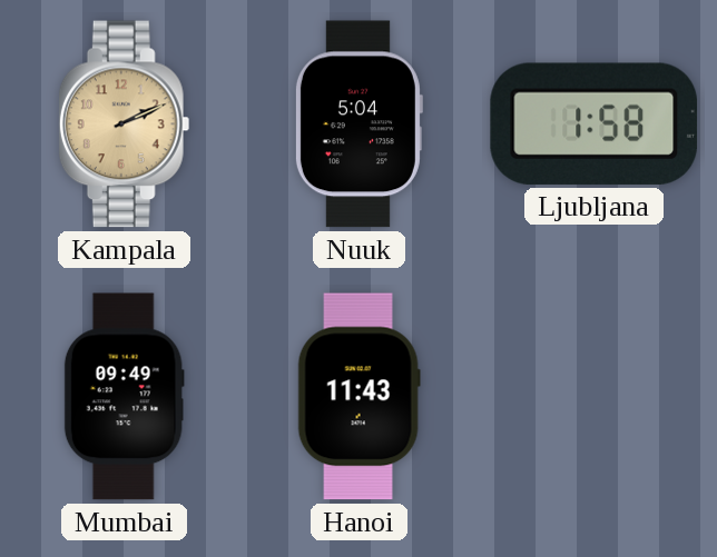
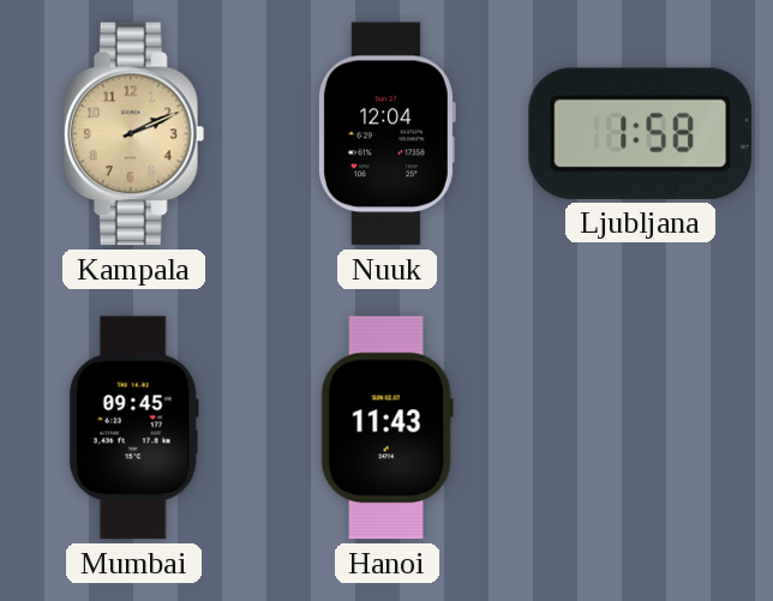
Nuuk: 5:04 -> 12:04 (386, 134)
Mumbai: 09:49 -> 09:45 (133, 428)
